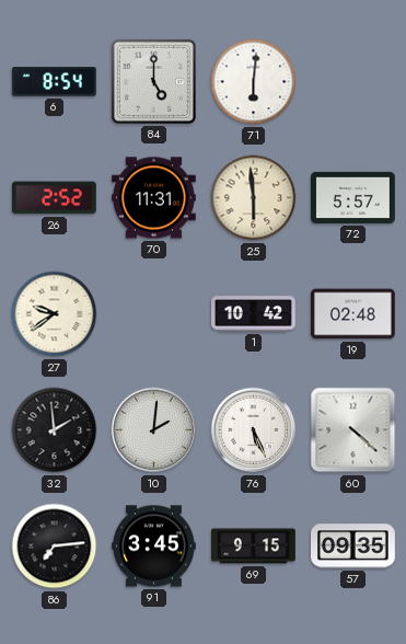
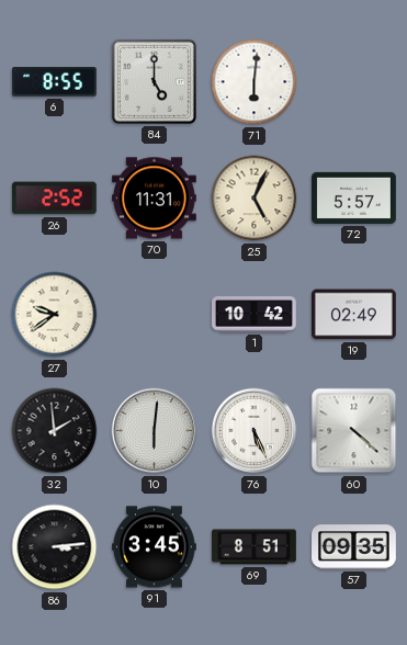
6: 8:54 -> 8:55 (54, 82)
25: 5:59 -> 5:04 (255, 199)
19: 02:48 -> 02:49 (354, 315)
10: 2:01 -> 6:01 (155, 431)
86: 7:14 -> 3:14 (55, 547)
69: 9:15 -> 8:51 (255, 547)
